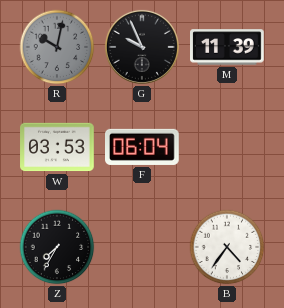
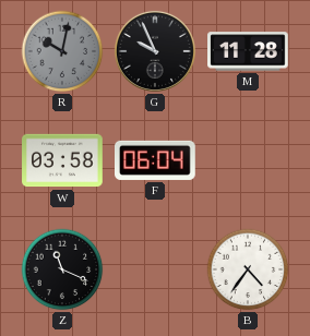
M: 11:39 -> 11:28 (248, 51)
W: 03:53 -> 03:58 (62, 160)
Z: 7:35 -> 11:19 (62, 269)
